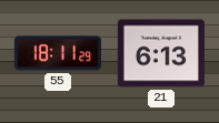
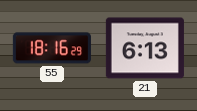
55: 18:11 -> 18:16 (52, 48)
